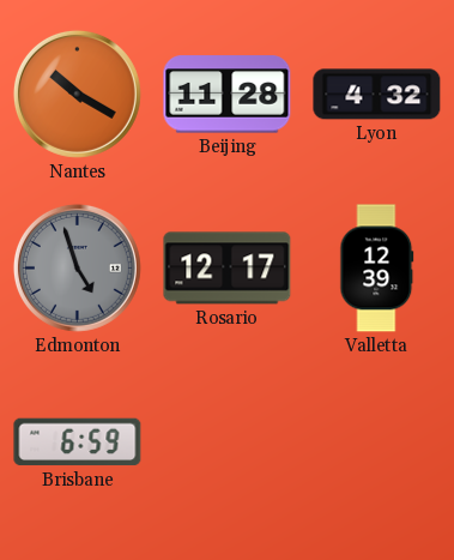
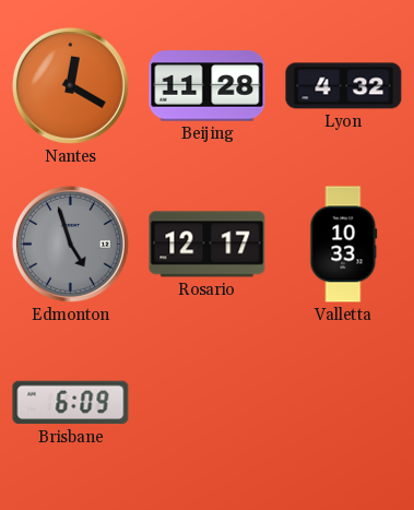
Nantes: 10:20 -> 12:20 (70, 85)
Valletta: 12:39 -> 10:33 (344, 245)
Brisbane: 6:59 -> 6:09 (71, 403)
